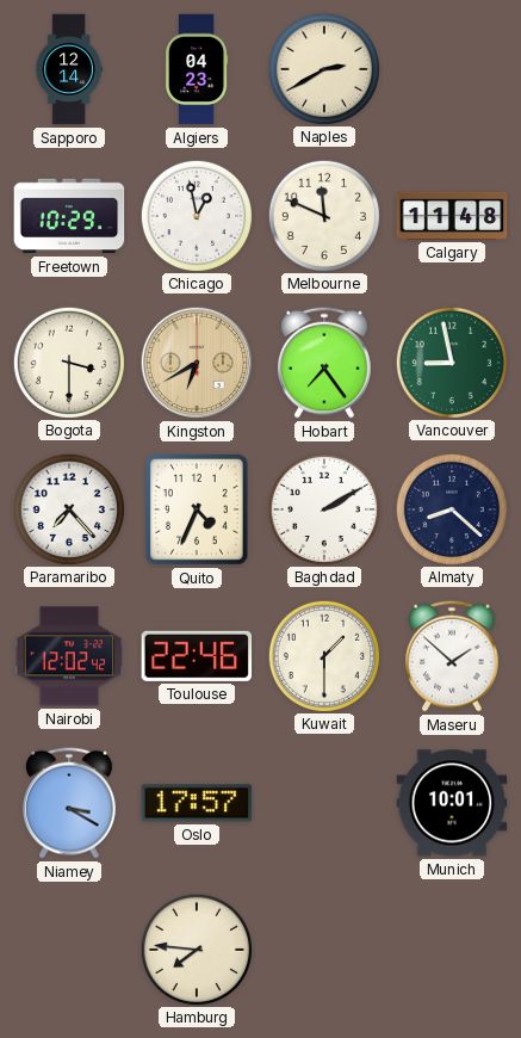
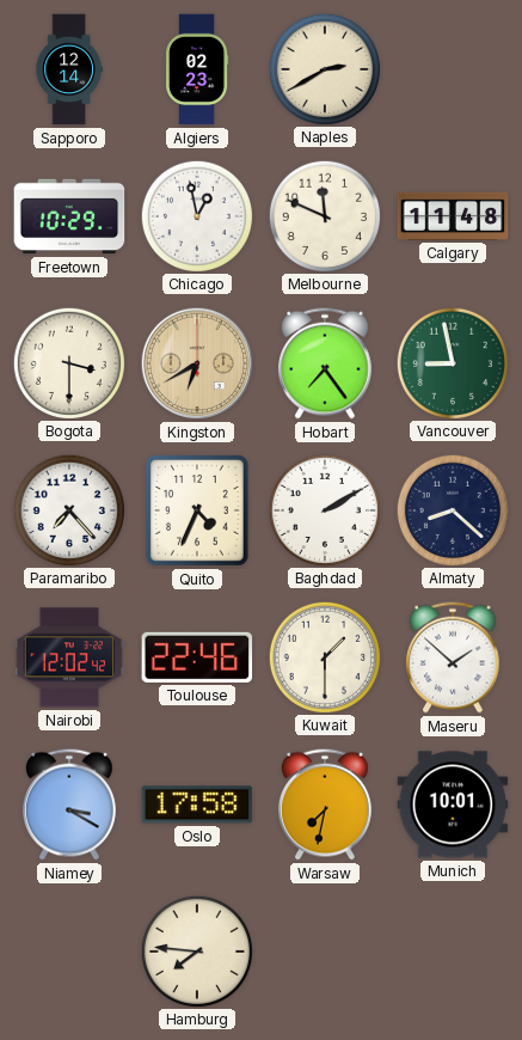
Algiers: 04:23 -> 02:23 (198, 69)
Oslo: 17:57 -> 17:58 (197, 805)
Warsaw: none -> 7:32 (325, 805)
